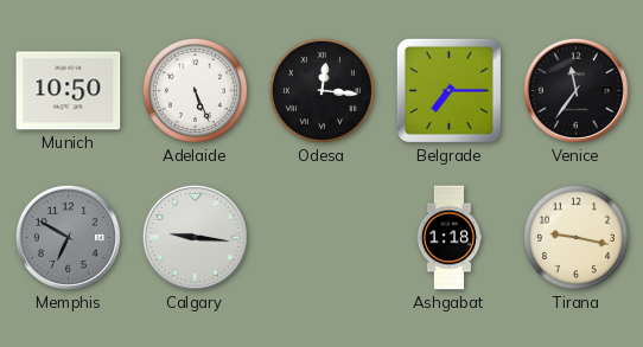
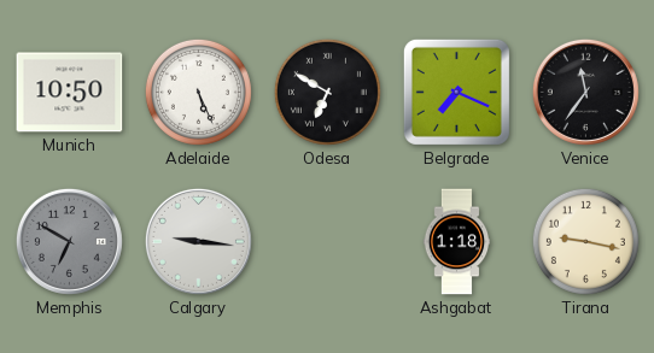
Odesa: 12:16 -> 6:50 (327, 92)
Belgrade: 7:15 -> 7:19 (456, 92)
